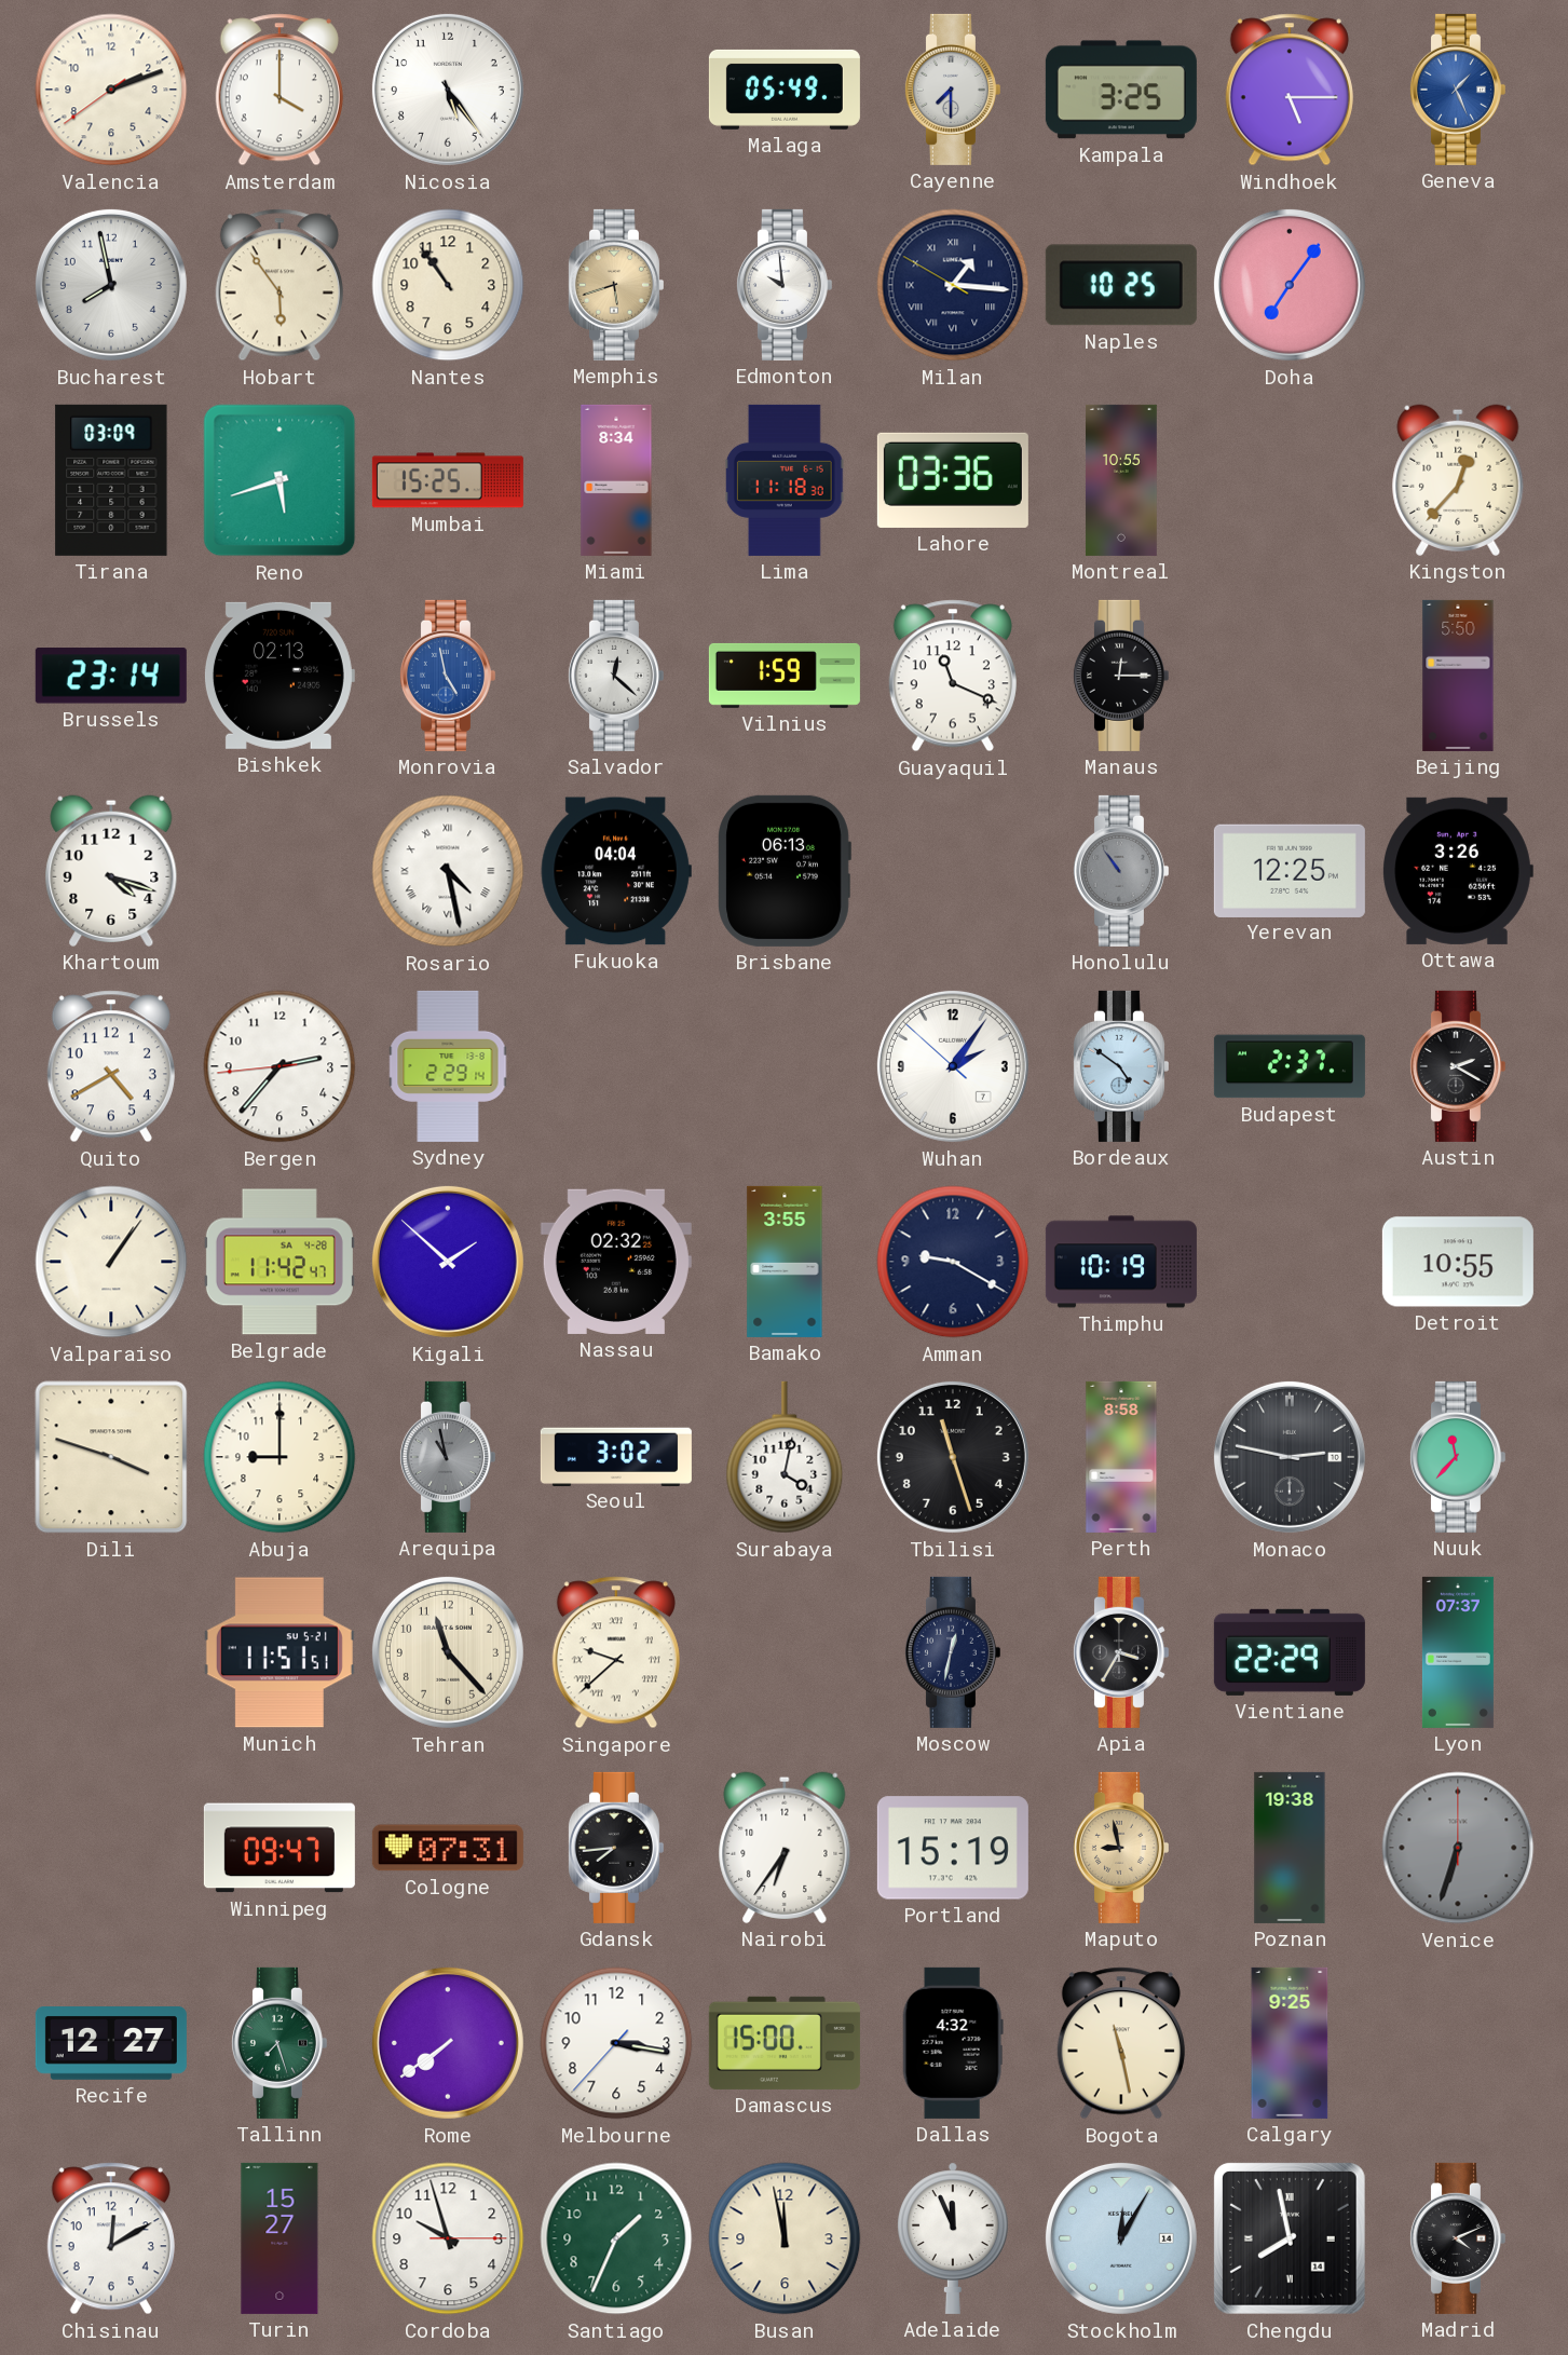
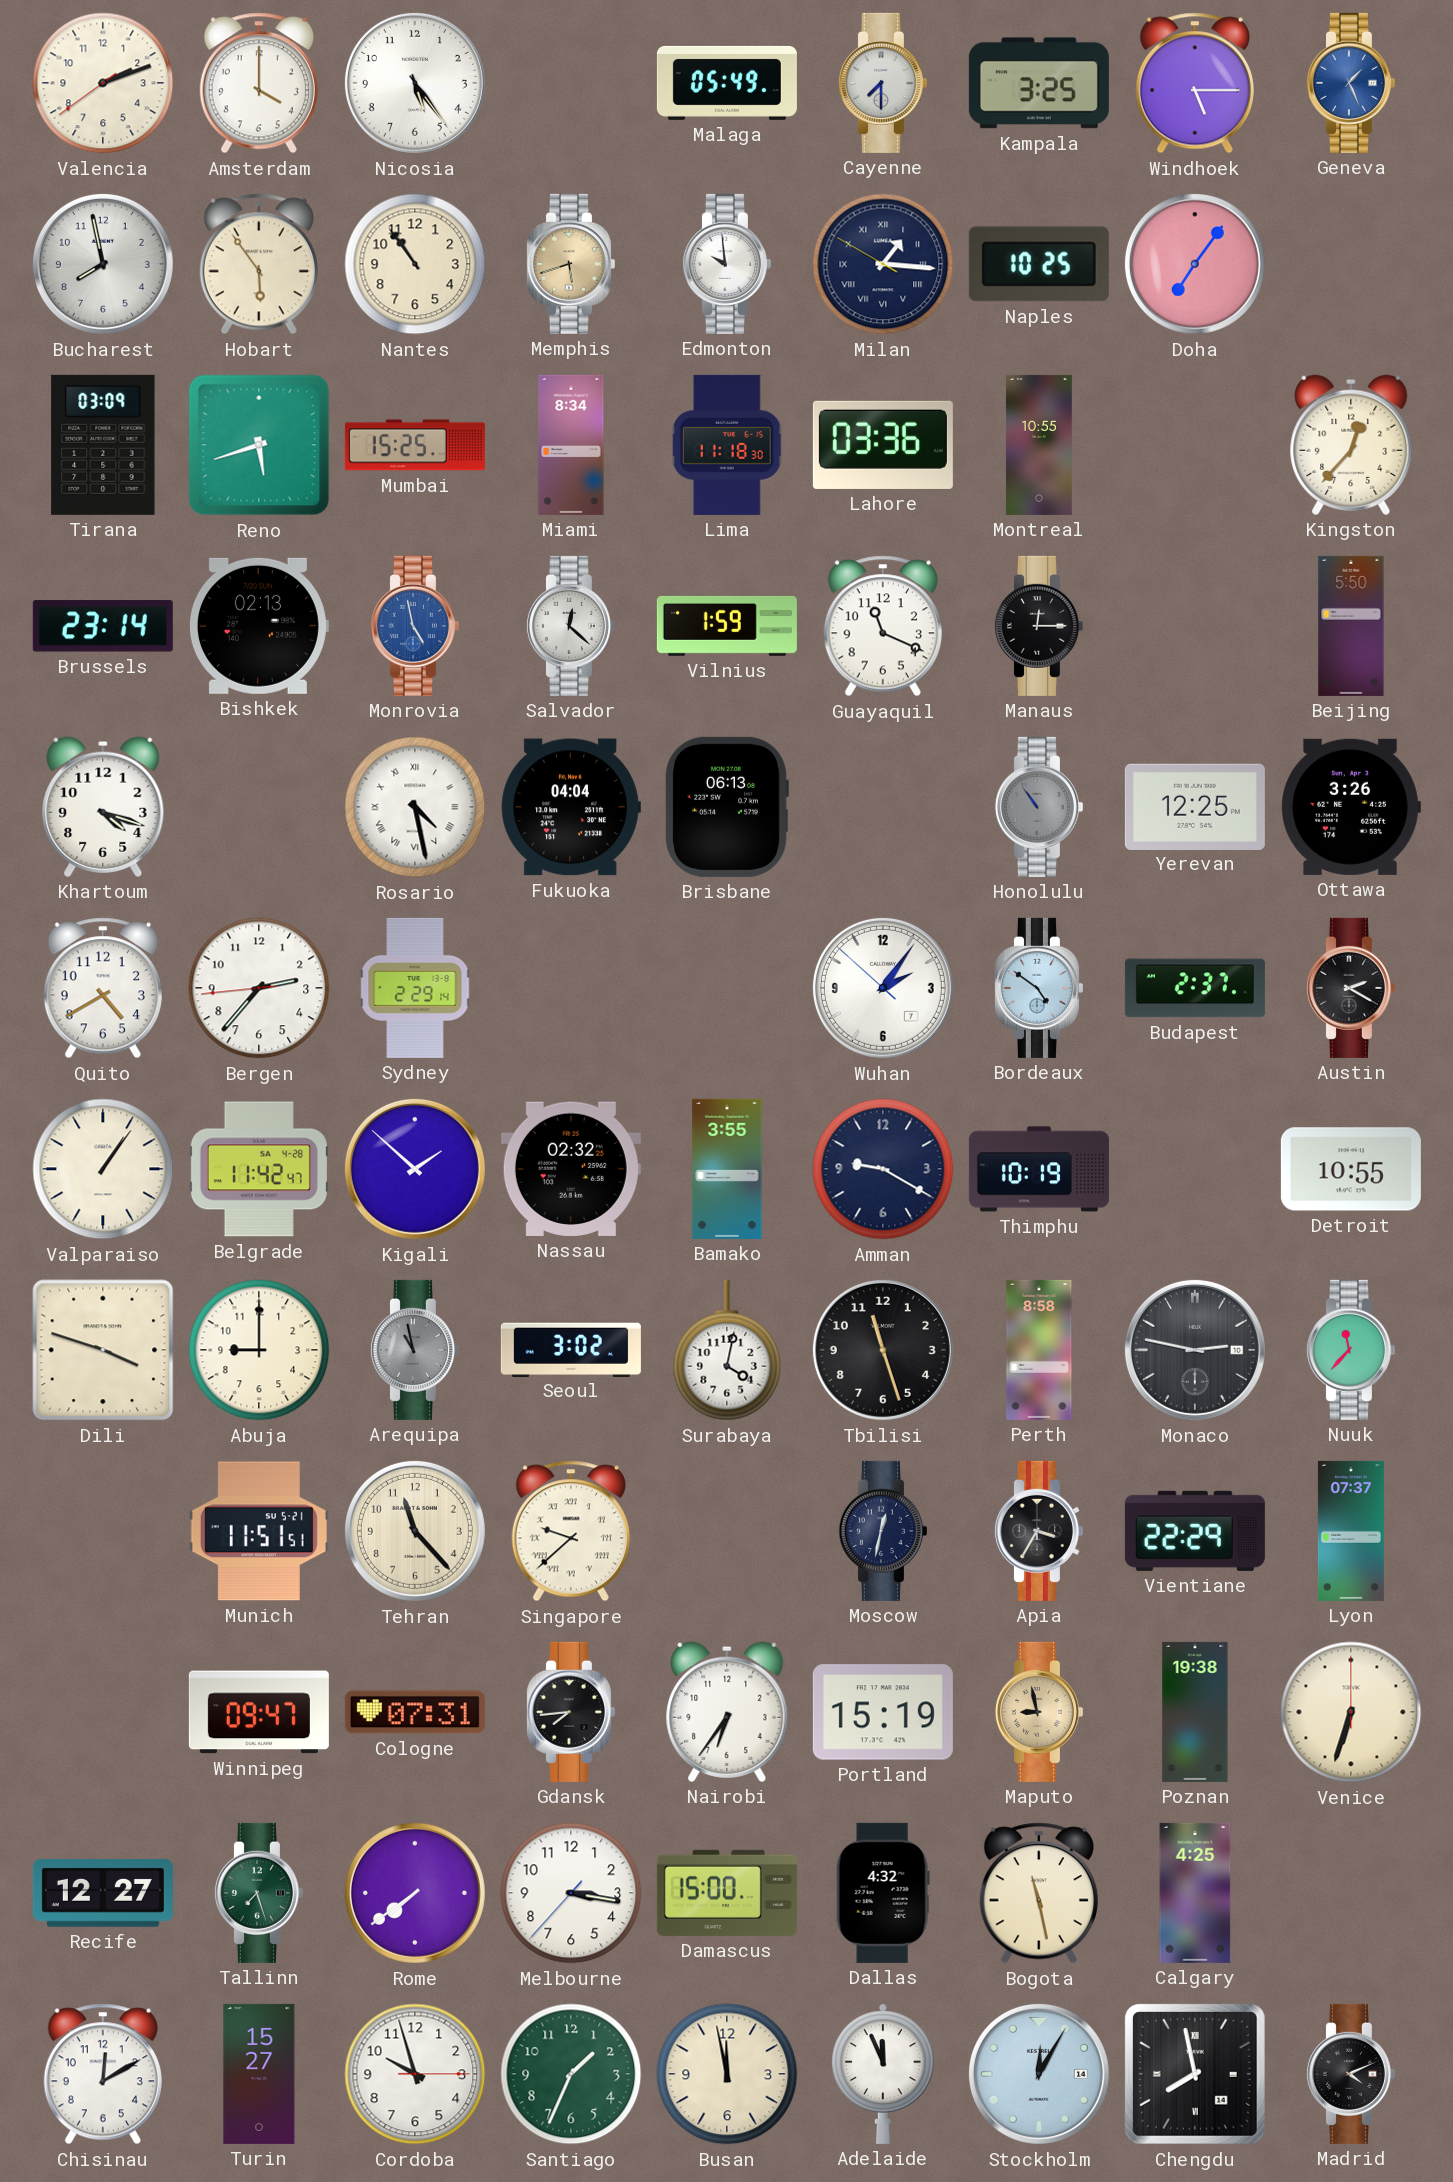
Venice dial: grey -> cream (1351, 1712)
Calgary: 9:25 -> 4:25 (1195, 1893)
